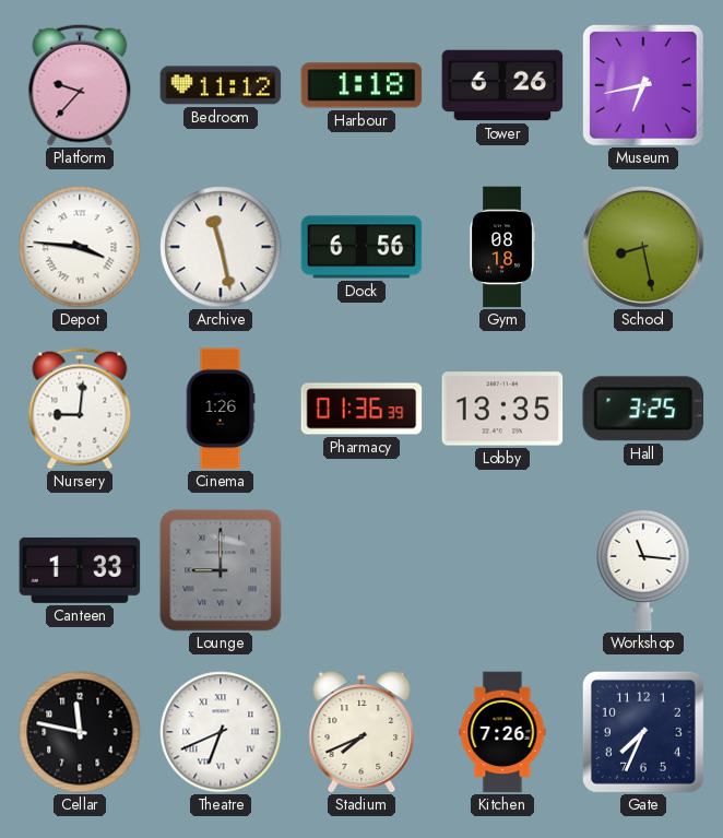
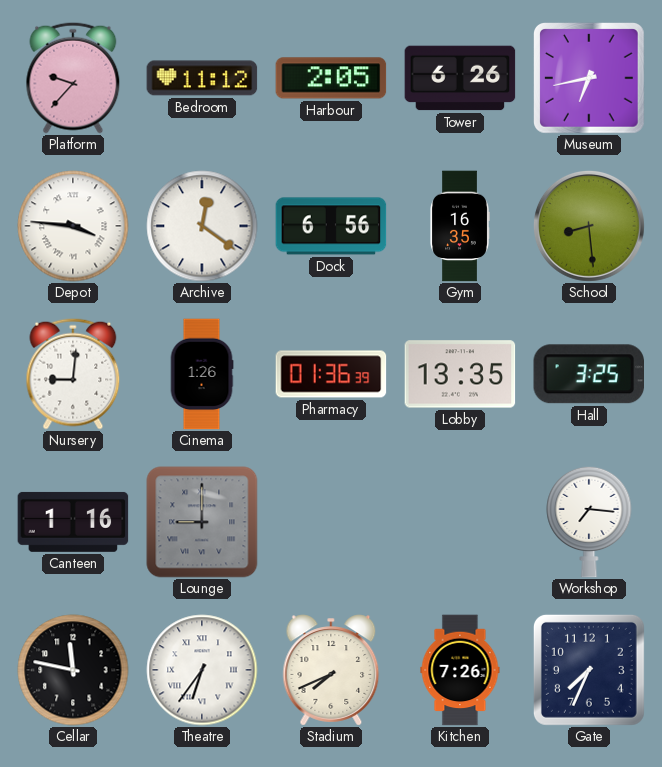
Harbour: 1:18 -> 2:05 (331, 78)
Archive: 11:28 -> 12:21 (202, 226)
Gym: 08:18 -> 16:35 (460, 226)
School: 8:28 -> 8:29 (589, 226)
Canteen: 1:33 -> 1:16 (73, 522)
Workshop: 11:16 -> 7:16 (589, 522)
Theatre: 6:41 -> 6:36 (202, 670)
